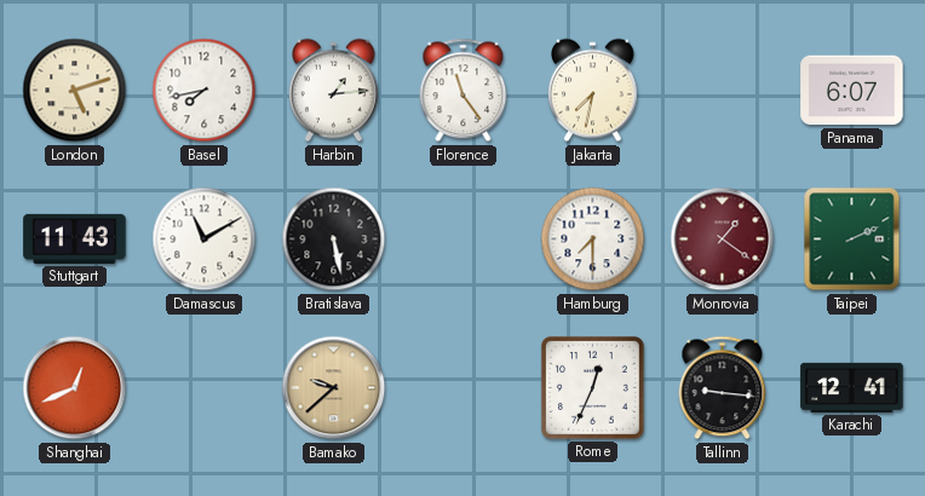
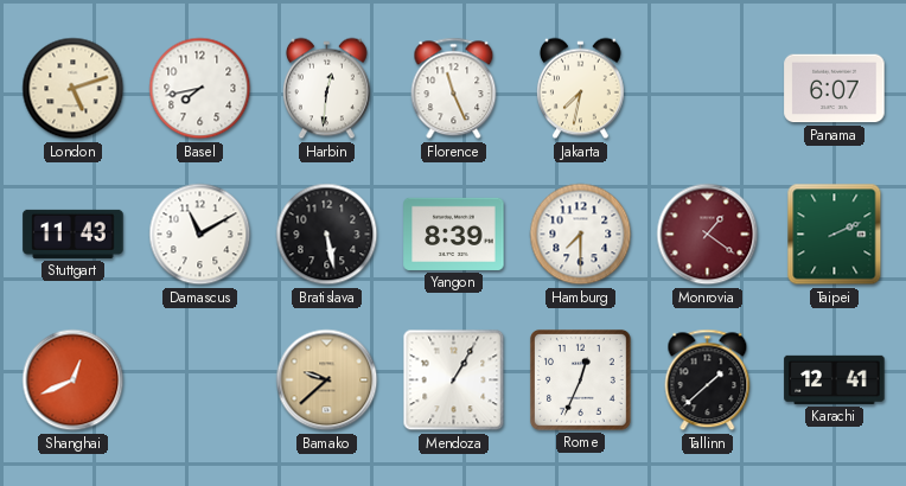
Harbin: 1:14 -> 12:31 (326, 89)
Florence: 11:24 -> 11:26 (454, 89)
Yangon: none -> 8:39 (454, 234)
Mendoza: none -> 1:05 (454, 381)
Tallinn: 9:16 -> 1:38 (708, 381)
